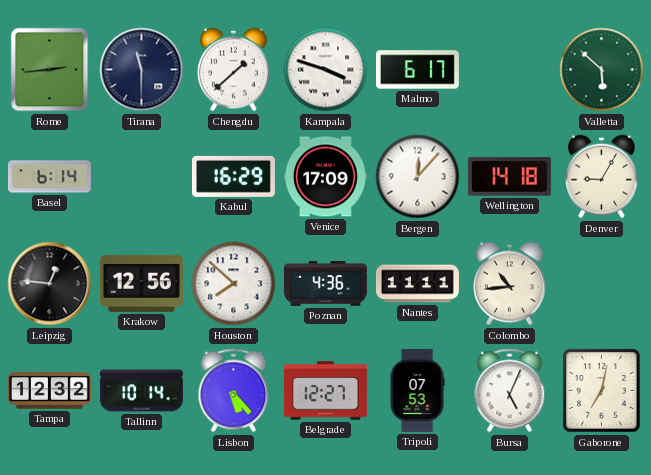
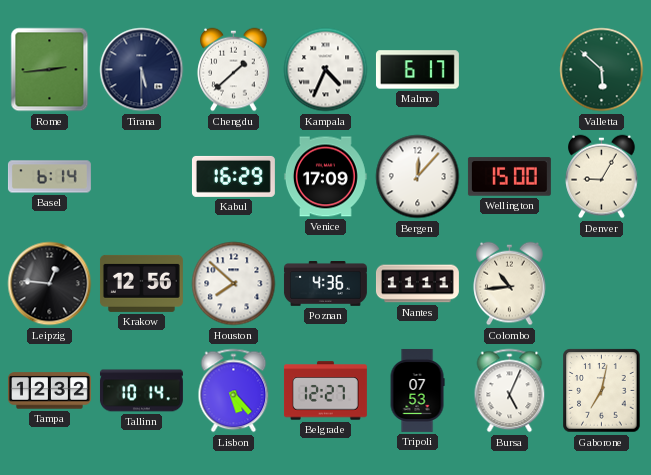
Tirana: 11:30 -> 5:30 (142, 70)
Kampala: 3:48 -> 4:34 (326, 70)
Wellington: 14:18 -> 15:00 (509, 177)
